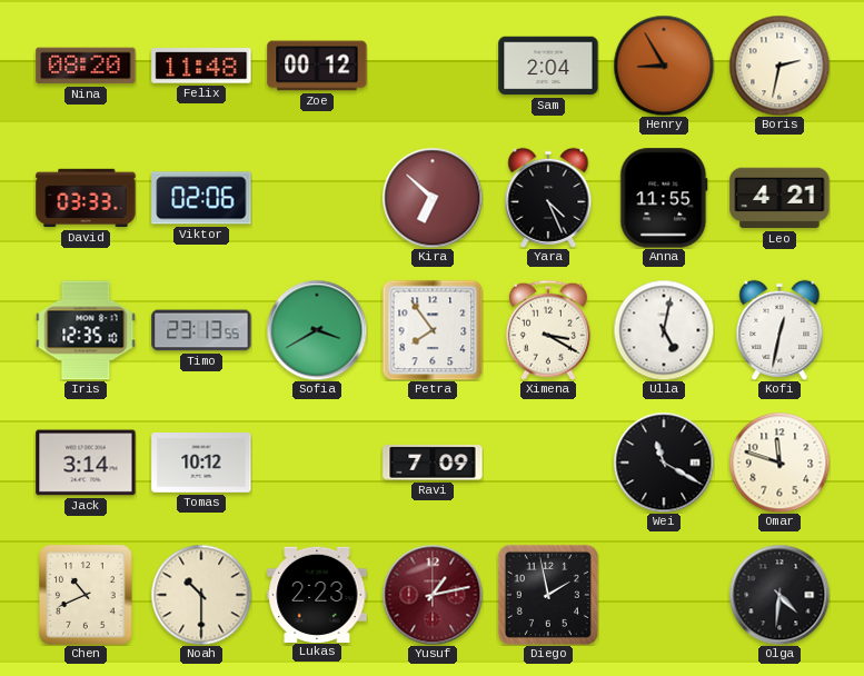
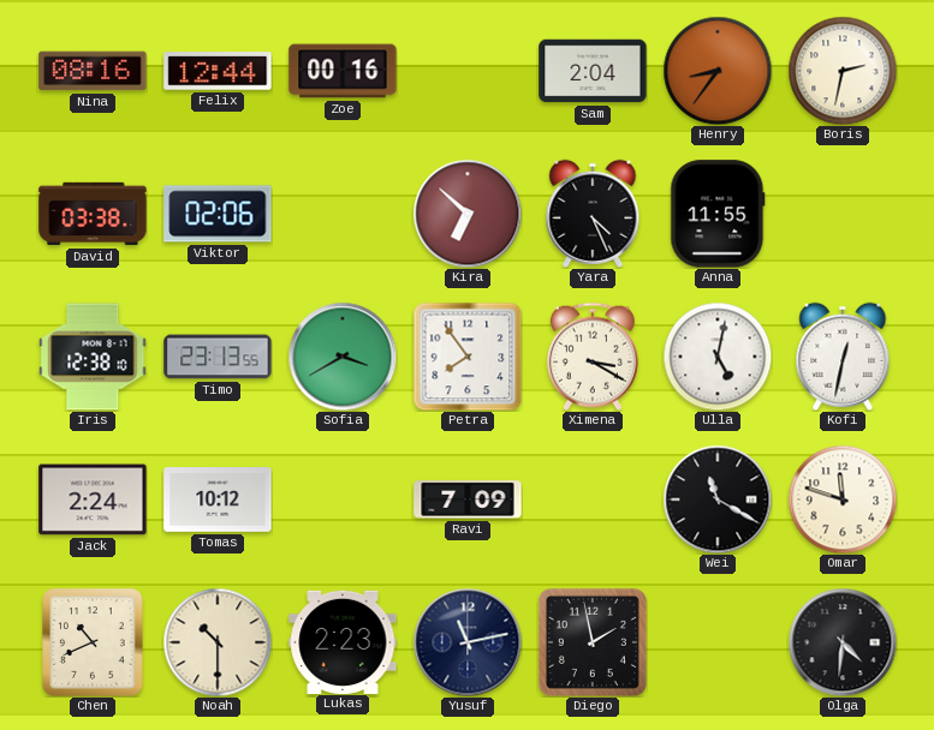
Nina: 08:20 -> 08:16 (93, 71)
Felix: 11:48 -> 12:44 (218, 71)
Zoe: 00:12 -> 00:16 (343, 71)
Henry: 8:55 -> 8:36 (718, 71)
David: 03:33 -> 03:38 (93, 214)
Leo: 4:21 -> none (779, 198)
Iris: 12:35 -> 12:38 (93, 357)
Jack: 3:14 -> 2:24 (93, 499)
Yusuf: 1:13 -> 11:13 (468, 642)
Yusuf dial: burgundy -> navy (468, 642)
